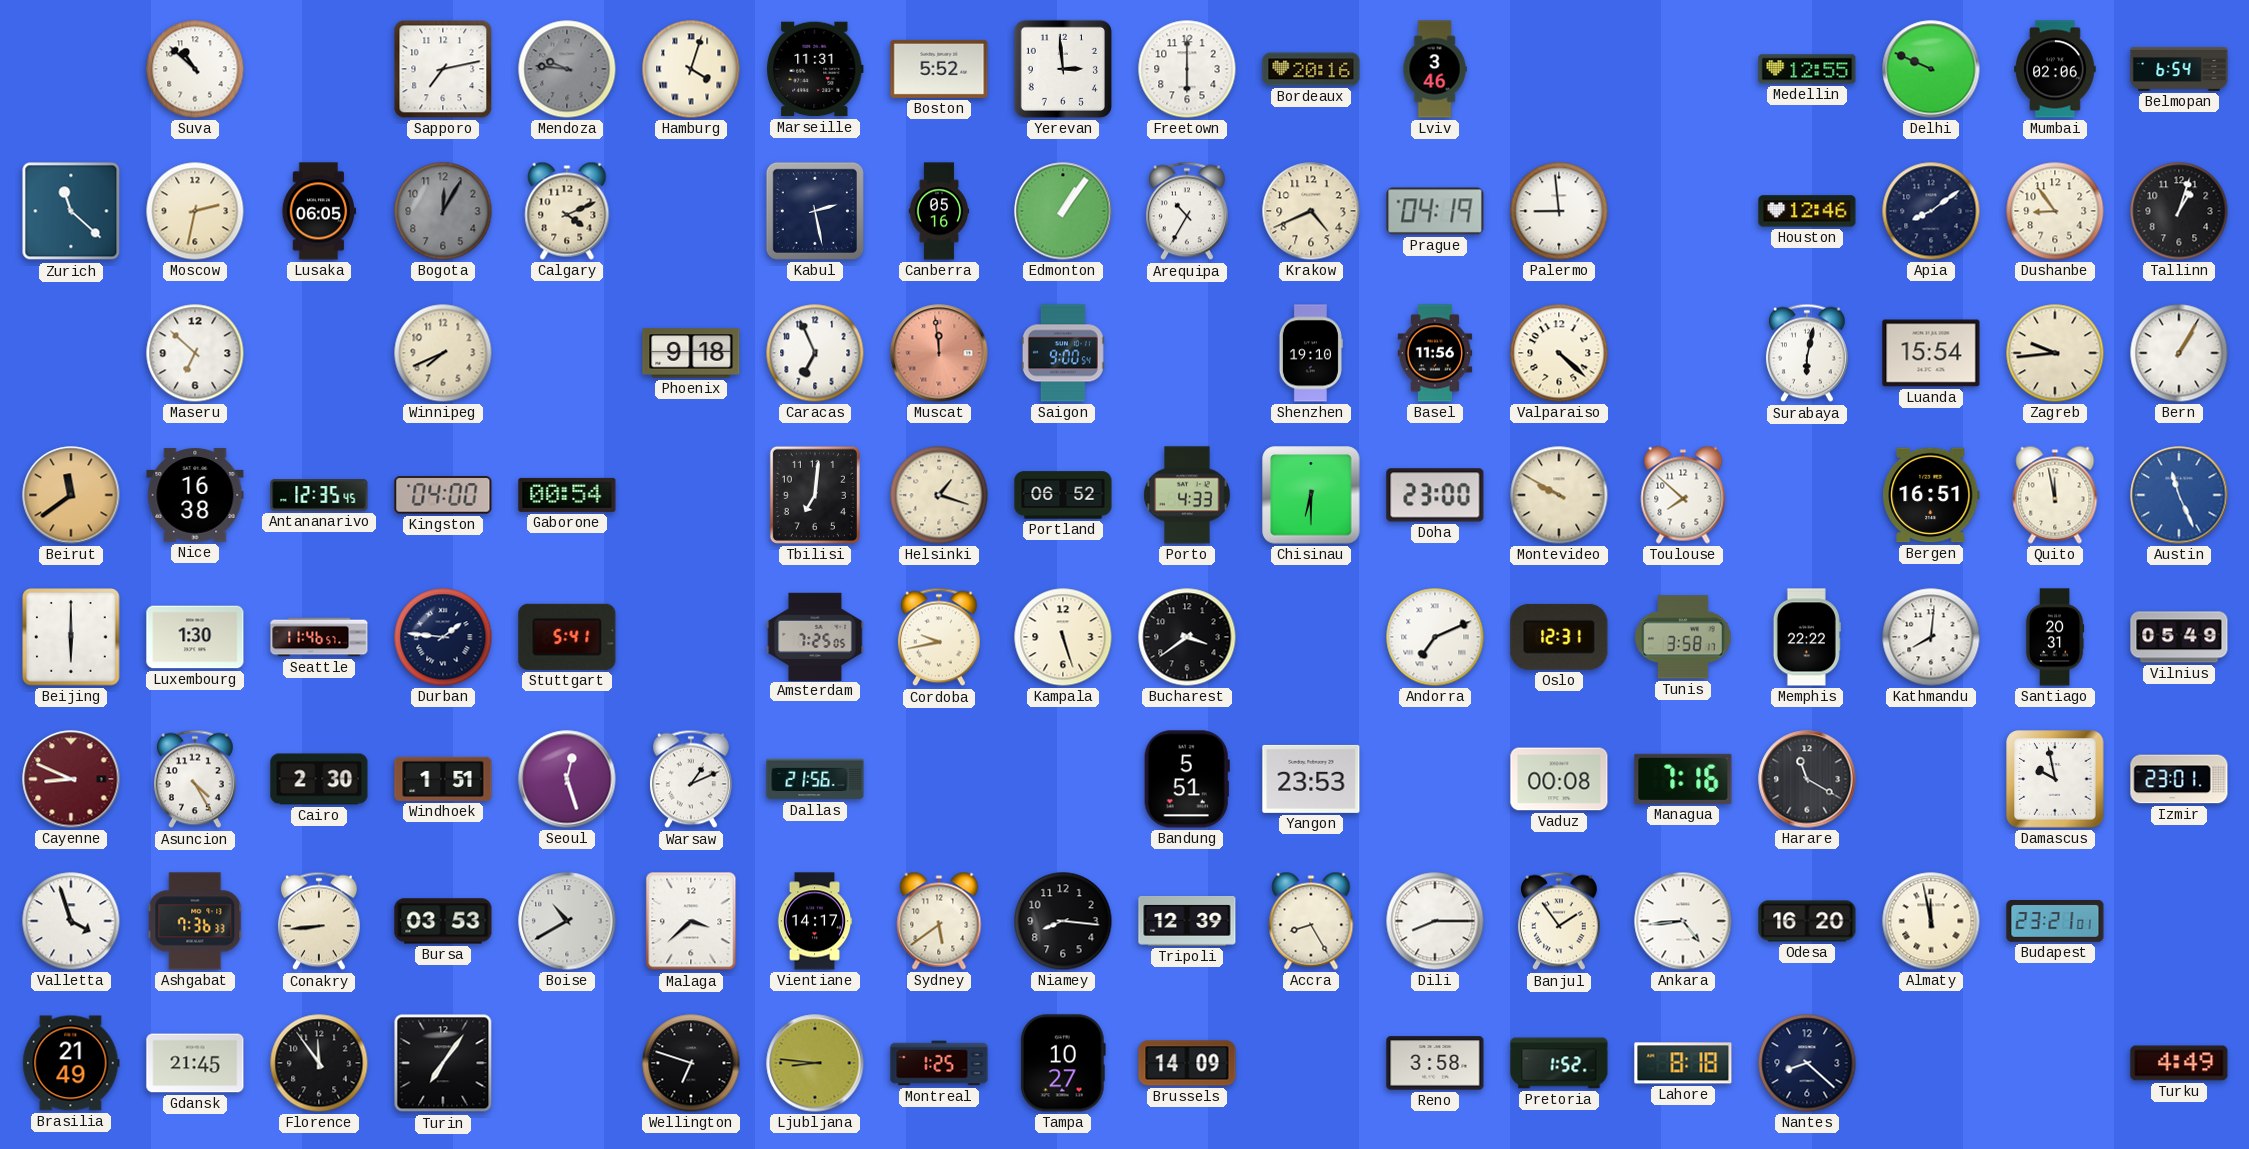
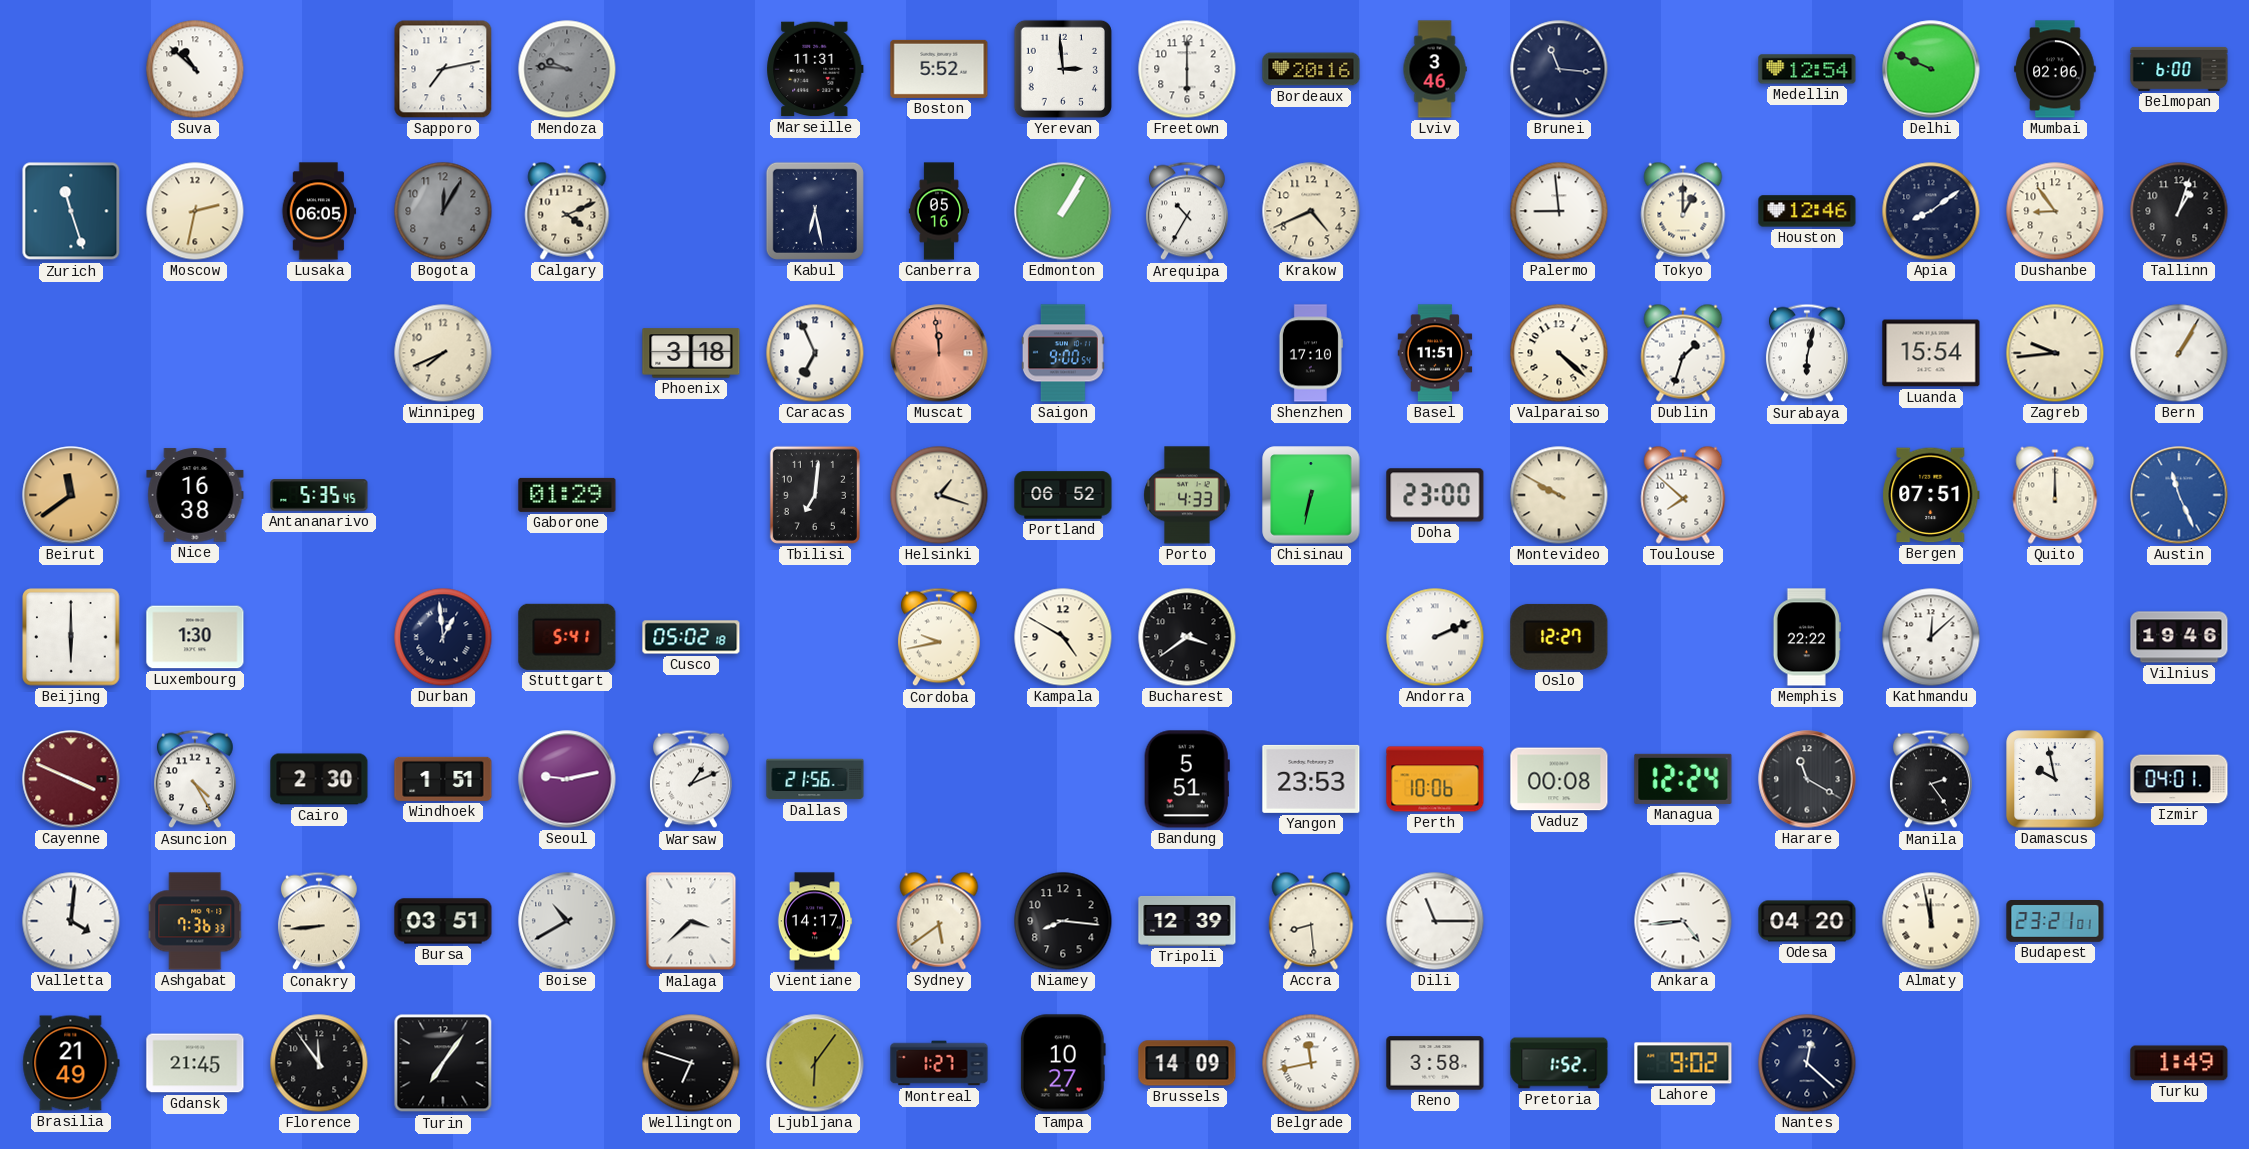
Hamburg: 4:03 -> none (691, 69)
Brunei: none -> 11:16 (1559, 69)
Medellin: 12:55 -> 12:54 (1807, 69)
Belmopan: 6:54 -> 6:00 (2179, 69)
Zurich: 11:22 -> 11:27 (71, 211)
Kabul: 2:28 -> 6:28 (815, 211)
Edmonton: 1:06 -> 1:05 (1063, 211)
Prague: 04:19 -> none (1435, 211)
Tokyo: none -> 1:00 (1683, 211)
Maseru: 6:52 -> none (195, 353)
Phoenix: 9:18 -> 3:18 (691, 353)
Shenzhen: 19:10 -> 17:10 (1310, 353)
Basel: 11:56 -> 11:51 (1435, 353)
Dublin: none -> 1:33 (1683, 353)
Antananarivo: 12:35 -> 5:35 (319, 495)
Kingston: 04:00 -> none (443, 495)
Gaborone: 00:54 -> 01:29 (567, 495)
Chisinau: 6:30 -> 6:32 (1311, 495)
Bergen: 16:51 -> 07:51 (1931, 495)
Quito: 11:58 -> 12:00 (2055, 495)
Seattle: 11:46 -> none (319, 637)
Durban: 1:46 -> 12:59 (443, 637)
Cusco: none -> 05:02 (691, 637)
Amsterdam: 7:25 -> none (815, 636)
Kampala: 5:27 -> 4:50 (1063, 637)
Andorra: 7:11 -> 2:11 (1435, 637)
Oslo: 12:31 -> 12:27 (1559, 637)
Tunis: 3:58 -> none (1683, 637)
Kathmandu: 8:01 -> 12:08 (1931, 637)
Santiago: 20:31 -> none (2055, 637)
Vilnius: 05:49 -> 19:46 (2179, 637)
Cayenne: 8:49 -> 3:49 (71, 779)
Seoul: 12:27 -> 9:13 (567, 779)
Perth: none -> 10:06 (1435, 779)
Managua: 7:16 -> 12:24 (1683, 779)
Manila: none -> 2:24 (1931, 779)
Izmir: 23:01 -> 04:01 (2179, 779)
Valletta: 3:57 -> 4:01 (71, 921)
Bursa: 03:53 -> 03:51 (443, 921)
Accra: 8:25 -> 8:29 (1311, 921)
Dili: 8:15 -> 11:15 (1435, 921)
Banjul: 1:54 -> none (1559, 921)
Odesa: 16:20 -> 04:20 (1807, 921)
Ljubljana: 8:46 -> 6:06 (815, 1063)
Montreal: 1:25 -> 1:27 (939, 1063)
Belgrade: none -> 11:43 (1311, 1063)
Lahore: 8:18 -> 9:02 (1683, 1063)
Nantes: 8:22 -> 12:22 (1807, 1063)
Turku: 4:49 -> 1:49 (2179, 1063)
